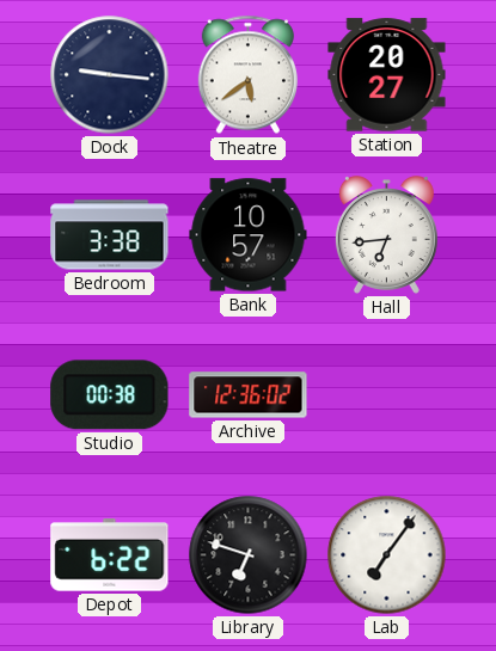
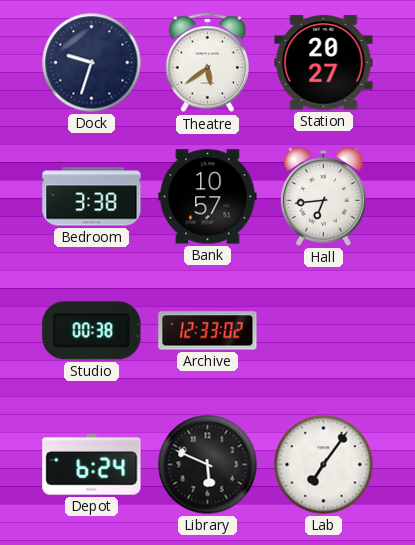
Dock: 9:16 -> 9:33 (92, 63)
Archive: 12:36 -> 12:33 (208, 331)
Depot: 6:22 -> 6:24 (92, 465)
Library: 6:48 -> 5:49 (208, 465)
